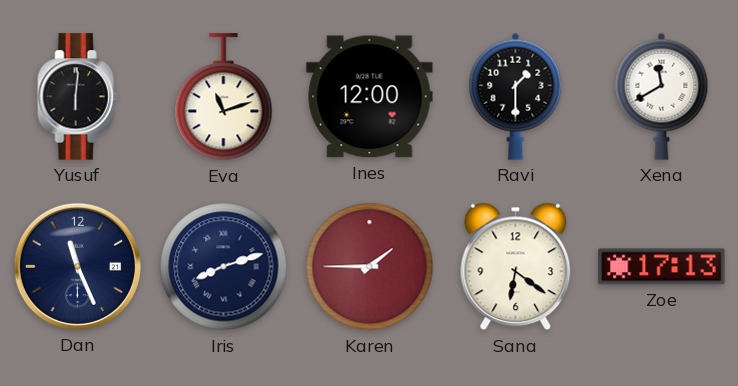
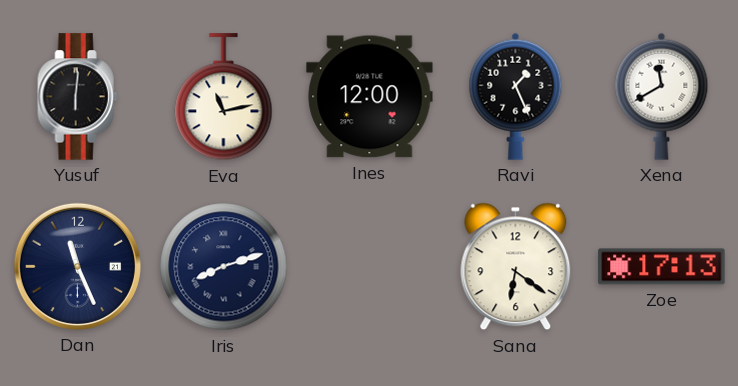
Eva: 11:12 -> 11:13 (224, 97)
Ravi: 1:30 -> 1:26 (516, 96)
Karen: 1:45 -> none (370, 267)
